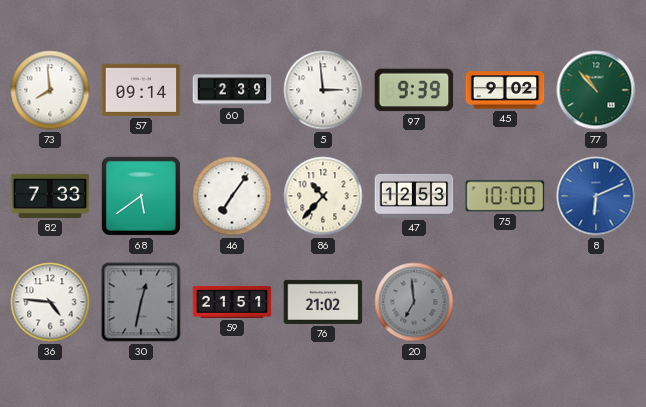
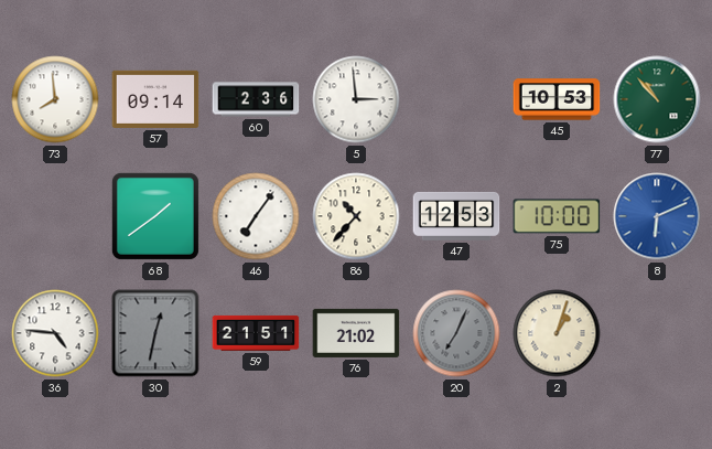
60: 2:39 -> 2:36 (256, 99)
97: 9:39 -> none (414, 90)
45: 9:02 -> 10:53 (557, 99)
82: 7:33 -> none (50, 196)
68: 5:39 -> 1:39 (155, 216)
20: 6:59 -> 7:04 (456, 333)
2: none -> 1:03 (557, 333)
